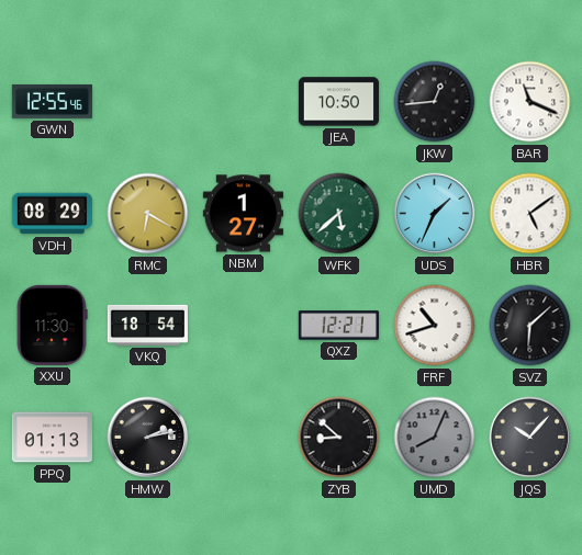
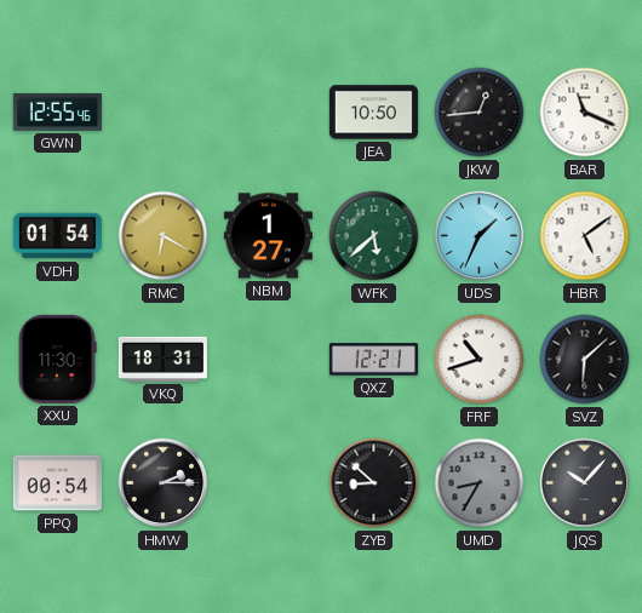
VDH: 08:29 -> 01:54 (57, 236)
VKQ: 18:54 -> 18:31 (162, 359)
PPQ: 01:13 -> 00:54 (57, 483)
HMW: 2:13 -> 2:15 (164, 483)
UMD: 8:04 -> 8:35 (480, 483)
